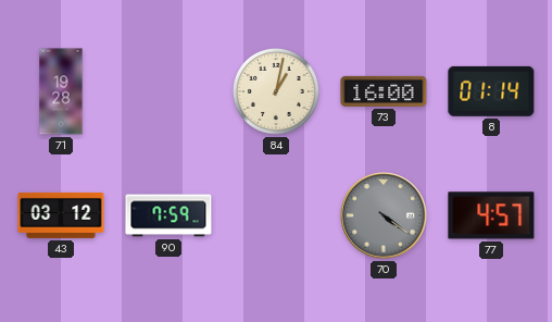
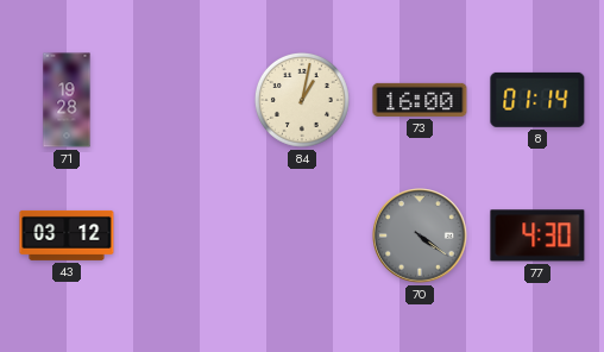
90: 7:59 -> none (168, 215)
77: 4:57 -> 4:30 (537, 235)
